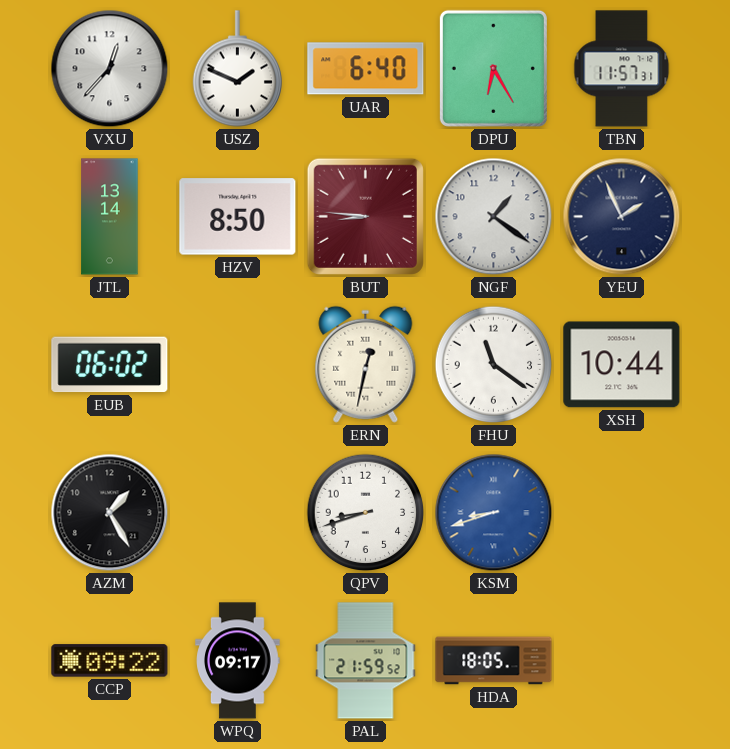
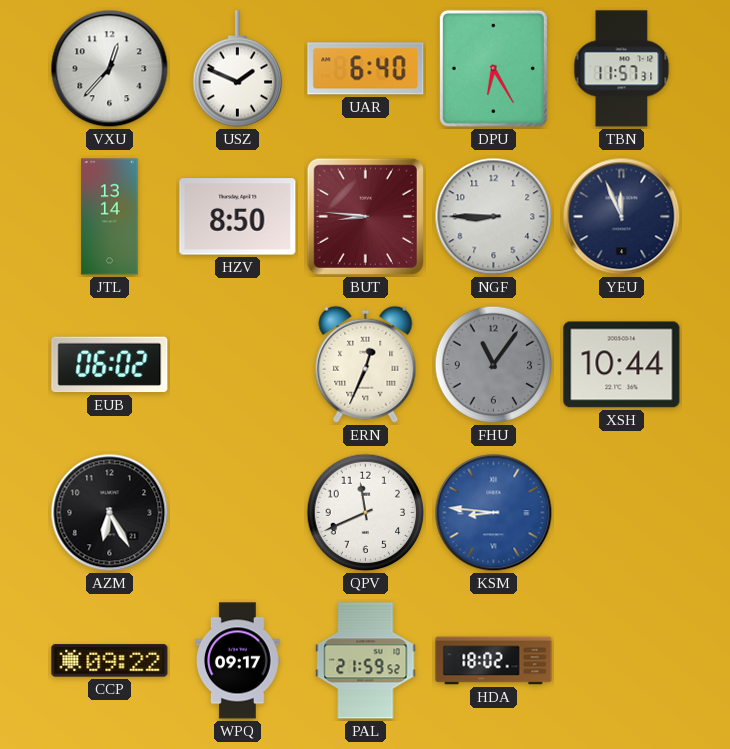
NGF: 1:21 -> 8:45 (494, 217)
YEU: 1:56 -> 11:56 (622, 217)
ERN: 12:32 -> 12:34 (366, 364)
FHU: 11:21 -> 11:06 (494, 365)
FHU dial: white -> grey (494, 365)
AZM: 1:25 -> 6:25 (110, 513)
QPV: 8:42 -> 11:41 (366, 513)
KSM: 8:42 -> 8:46 (494, 513)
HDA: 18:05 -> 18:02 (494, 661)
